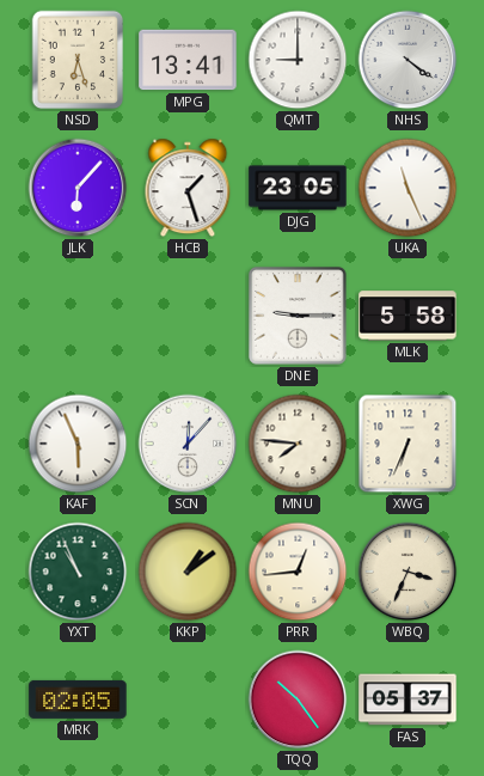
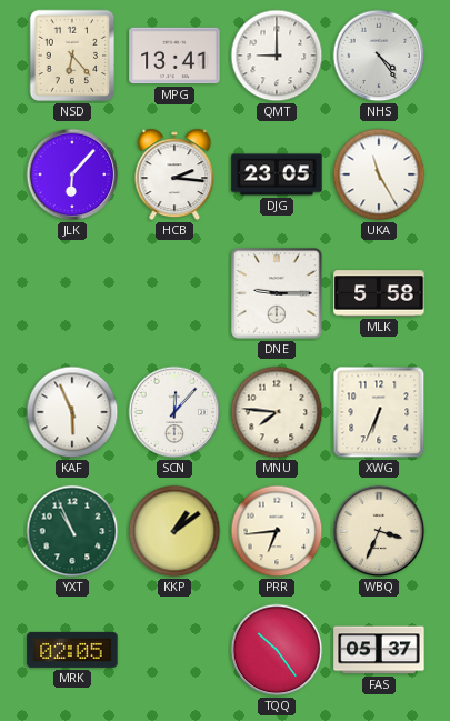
NSD: 6:27 -> 6:23 (72, 56)
NHS: 4:21 -> 4:24 (379, 56)
HCB: 1:27 -> 2:16 (174, 174)
UKA: 11:26 -> 11:25 (379, 174)
PRR: 12:44 -> 6:44 (277, 531)
